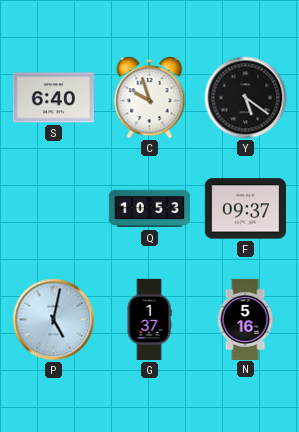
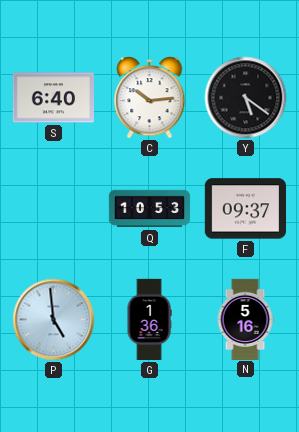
C: 9:57 -> 10:14 (150, 98)
P: 5:02 -> 4:59 (54, 320)
G: 1:37 -> 1:36 (149, 320)
